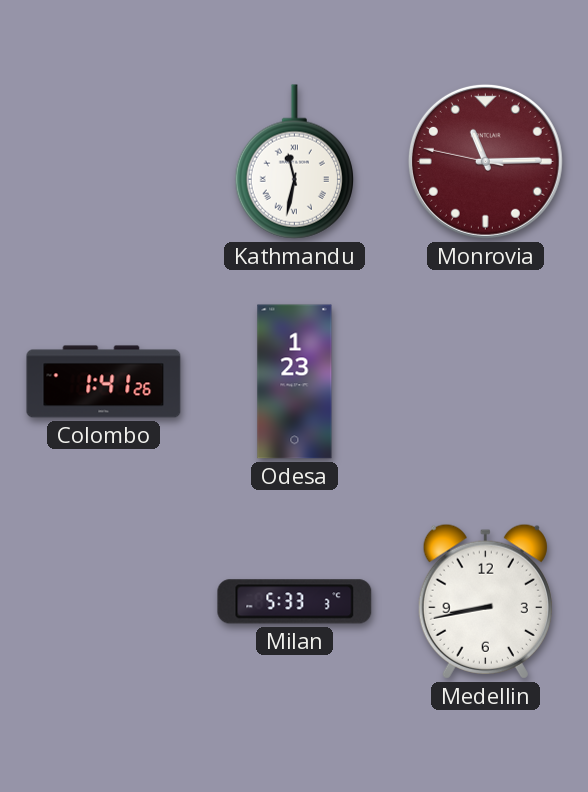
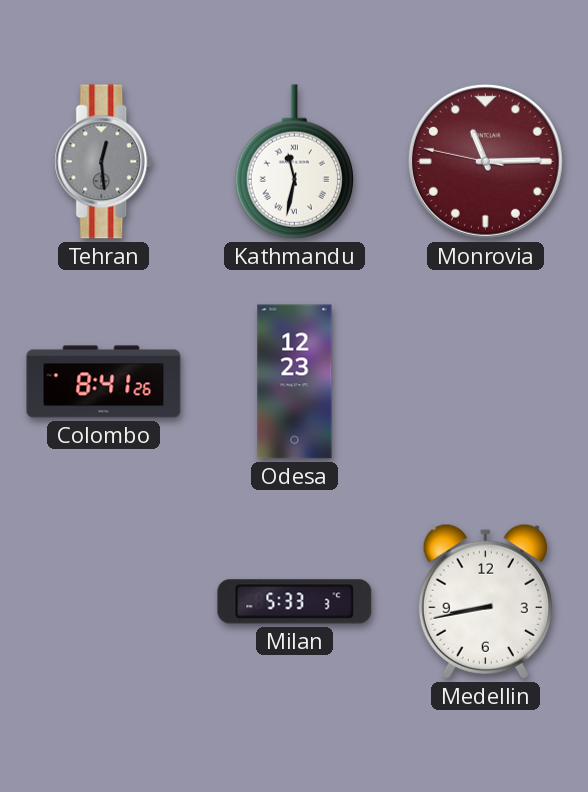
Tehran: none -> 12:29 (104, 162)
Colombo: 1:41 -> 8:41 (104, 382)
Odesa: 1:23 -> 12:23 (295, 382)
